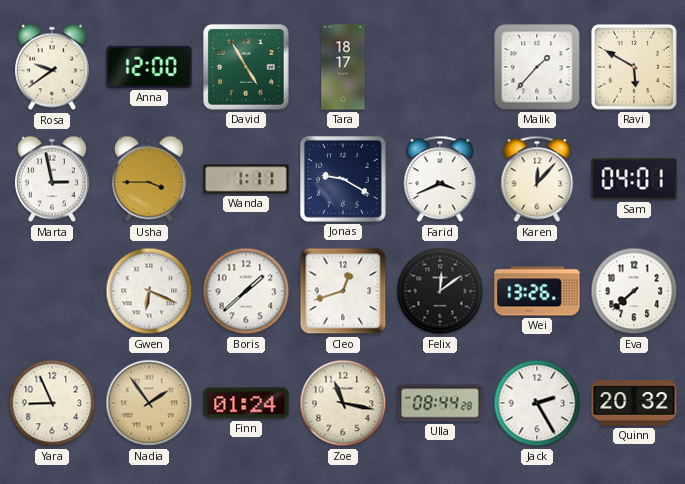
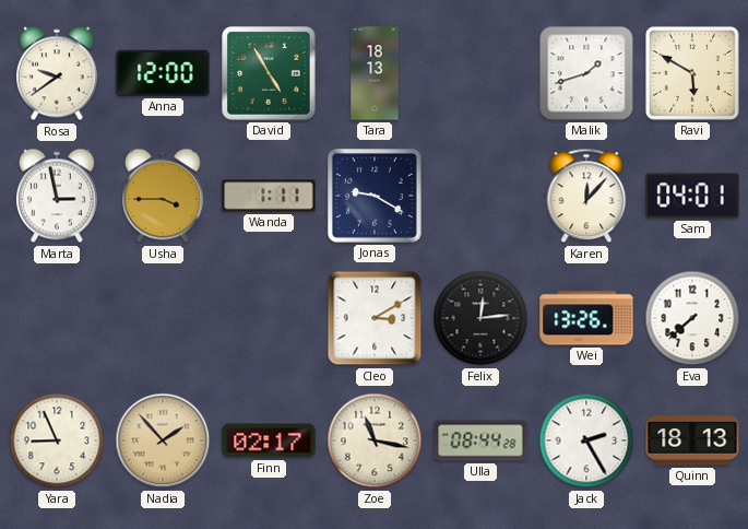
Tara: 18:17 -> 18:13 (375, 73)
Malik: 1:37 -> 1:42 (586, 73)
Farid: 3:41 -> none (440, 179)
Gwen: 6:19 -> none (149, 291)
Boris: 1:38 -> none (246, 291)
Cleo: 12:42 -> 3:10 (375, 318)
Felix: 12:09 -> 12:14 (480, 318)
Nadia: 1:54 -> 1:53 (163, 440)
Finn: 01:24 -> 02:17 (269, 440)
Quinn: 20:32 -> 18:13 (692, 440)
